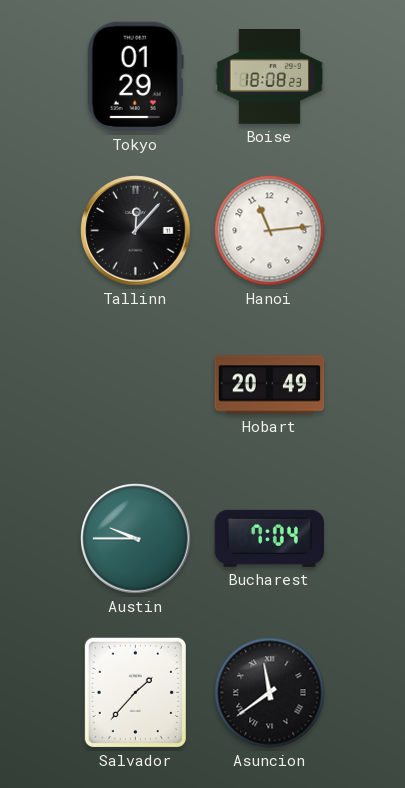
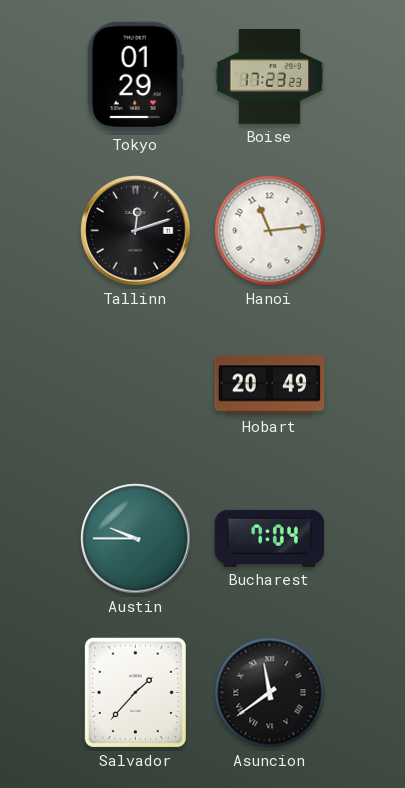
Boise: 18:08 -> 17:23 (270, 77)
Tallinn: 12:07 -> 12:12 (136, 231)
